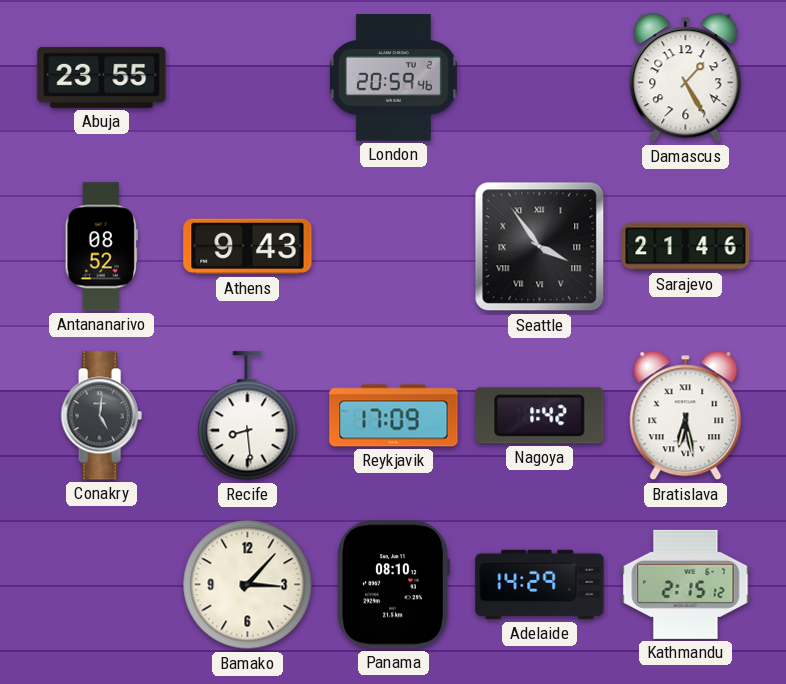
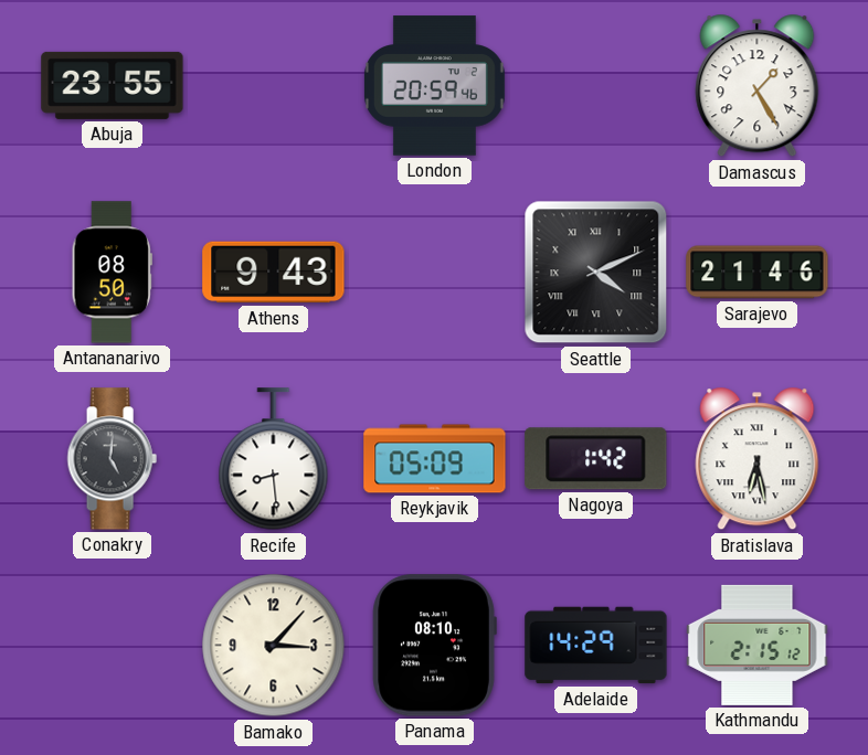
Antananarivo: 08:52 -> 08:50 (112, 273)
Seattle: 3:54 -> 4:11 (596, 273)
Reykjavik: 17:09 -> 05:09 (435, 459)
